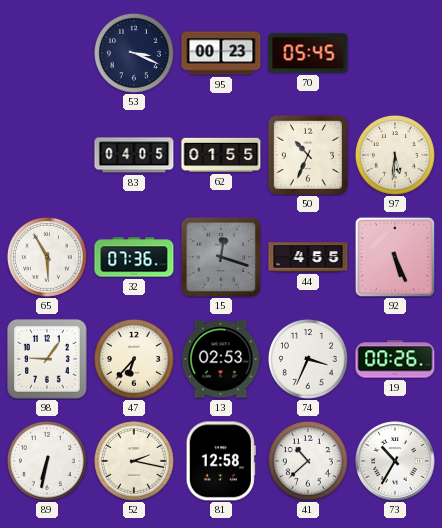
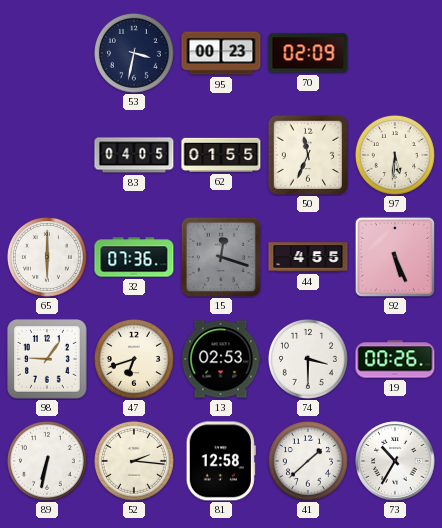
53: 3:19 -> 3:32 (134, 53)
70: 05:45 -> 02:09 (308, 53)
50: 10:34 -> 11:34 (307, 154)
65: 5:55 -> 6:00 (47, 257)
47: 6:37 -> 6:42 (134, 359)
74: 3:34 -> 3:30 (308, 359)
52: 2:17 -> 2:16 (134, 461)
41: 10:38 -> 1:38 (308, 461)
